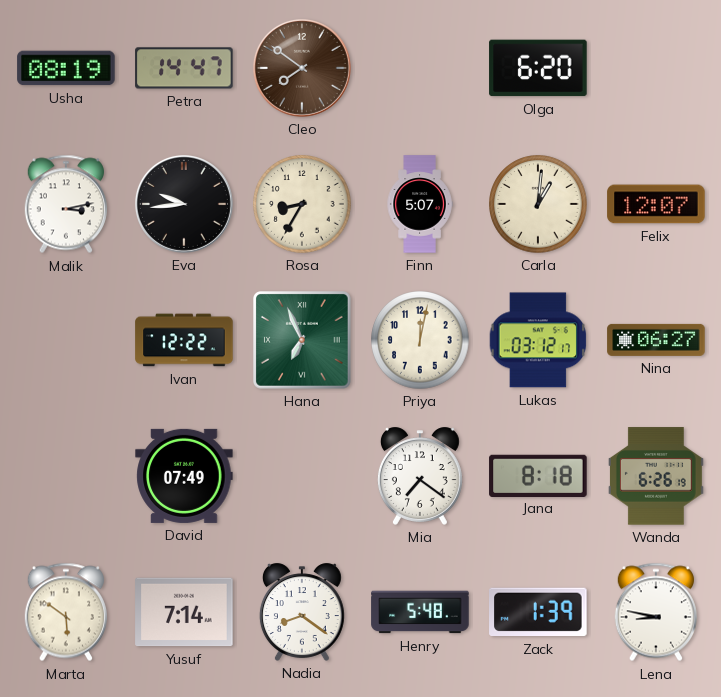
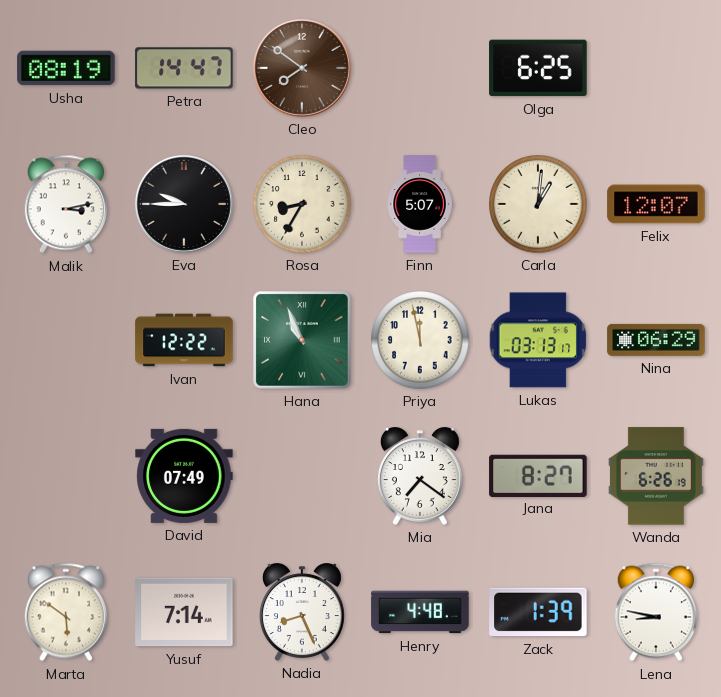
Olga: 6:20 -> 6:25 (538, 68)
Eva: 9:44 -> 9:45 (184, 204)
Hana: 6:56 -> 10:56 (303, 341)
Priya: 12:02 -> 11:58 (420, 340)
Lukas: 03:12 -> 03:13 (538, 340)
Nina: 06:27 -> 06:29 (656, 340)
Jana: 8:18 -> 8:27 (538, 475)
Nadia: 8:21 -> 8:26 (302, 612)
Henry: 5:48 -> 4:48 (420, 612)
